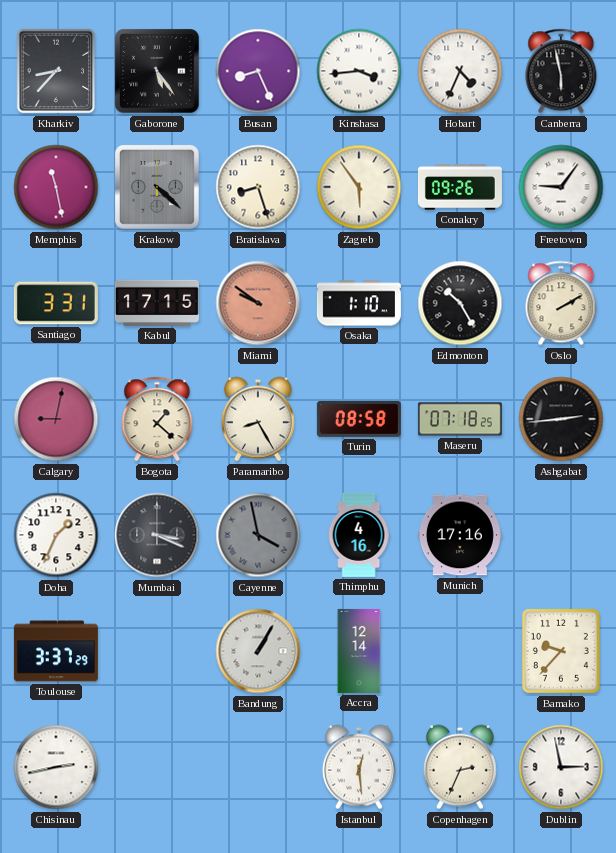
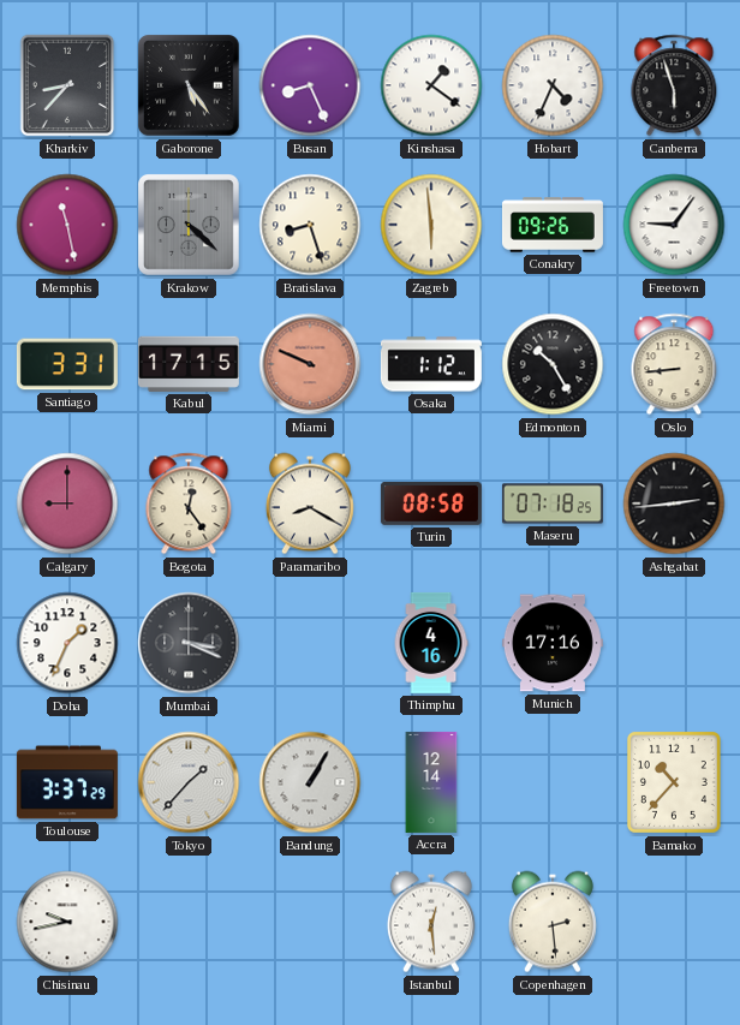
Kinshasa: 3:44 -> 1:21 (431, 85)
Canberra: 5:58 -> 5:57 (674, 85)
Zagreb: 5:54 -> 5:59 (431, 225)
Miami: 9:51 -> 9:49 (310, 364)
Osaka: 1:10 -> 1:12 (431, 364)
Oslo: 2:10 -> 8:44 (674, 364)
Calgary: 9:02 -> 9:00 (67, 503)
Bogota: 1:22 -> 12:24 (189, 503)
Paramaribo: 8:25 -> 8:20 (310, 503)
Cayenne: 3:58 -> none (258, 535)
Tokyo: none -> 1:37 (189, 782)
Bamako: 9:37 -> 10:37 (674, 782)
Chisinau: 2:43 -> 9:43 (67, 922)
Copenhagen: 2:34 -> 2:29 (553, 922)
Dublin: 2:58 -> none (561, 767)
